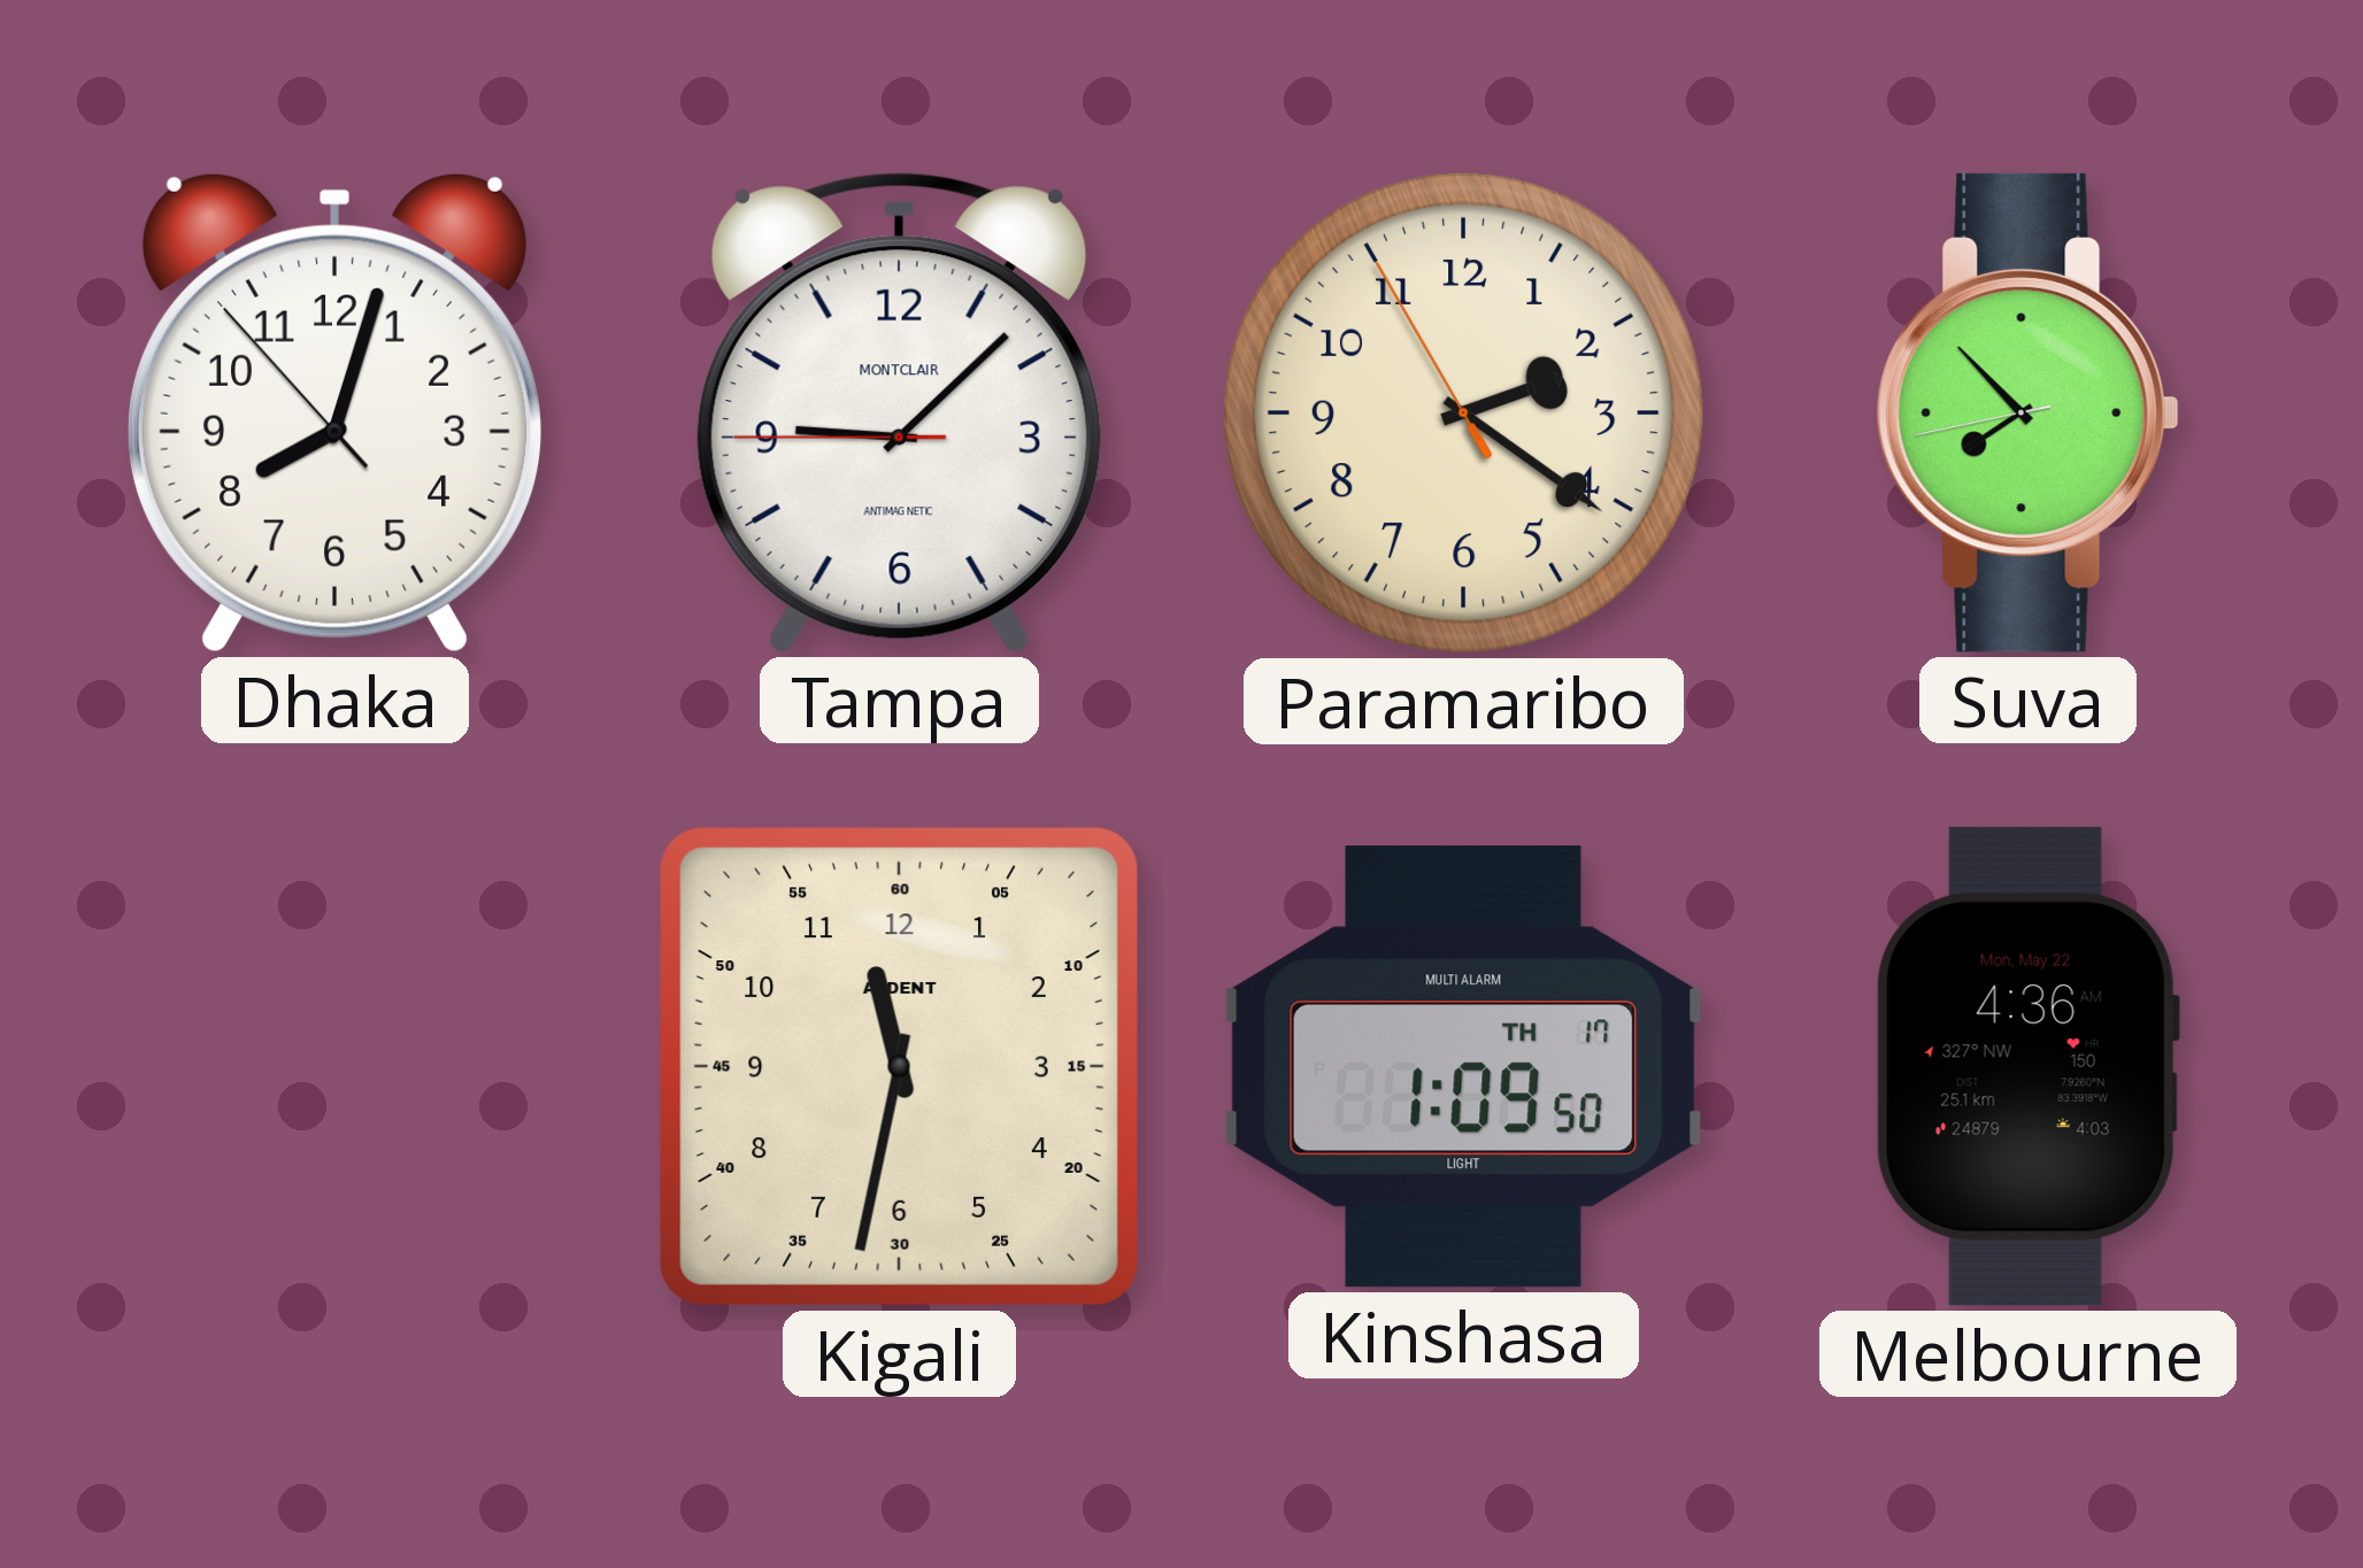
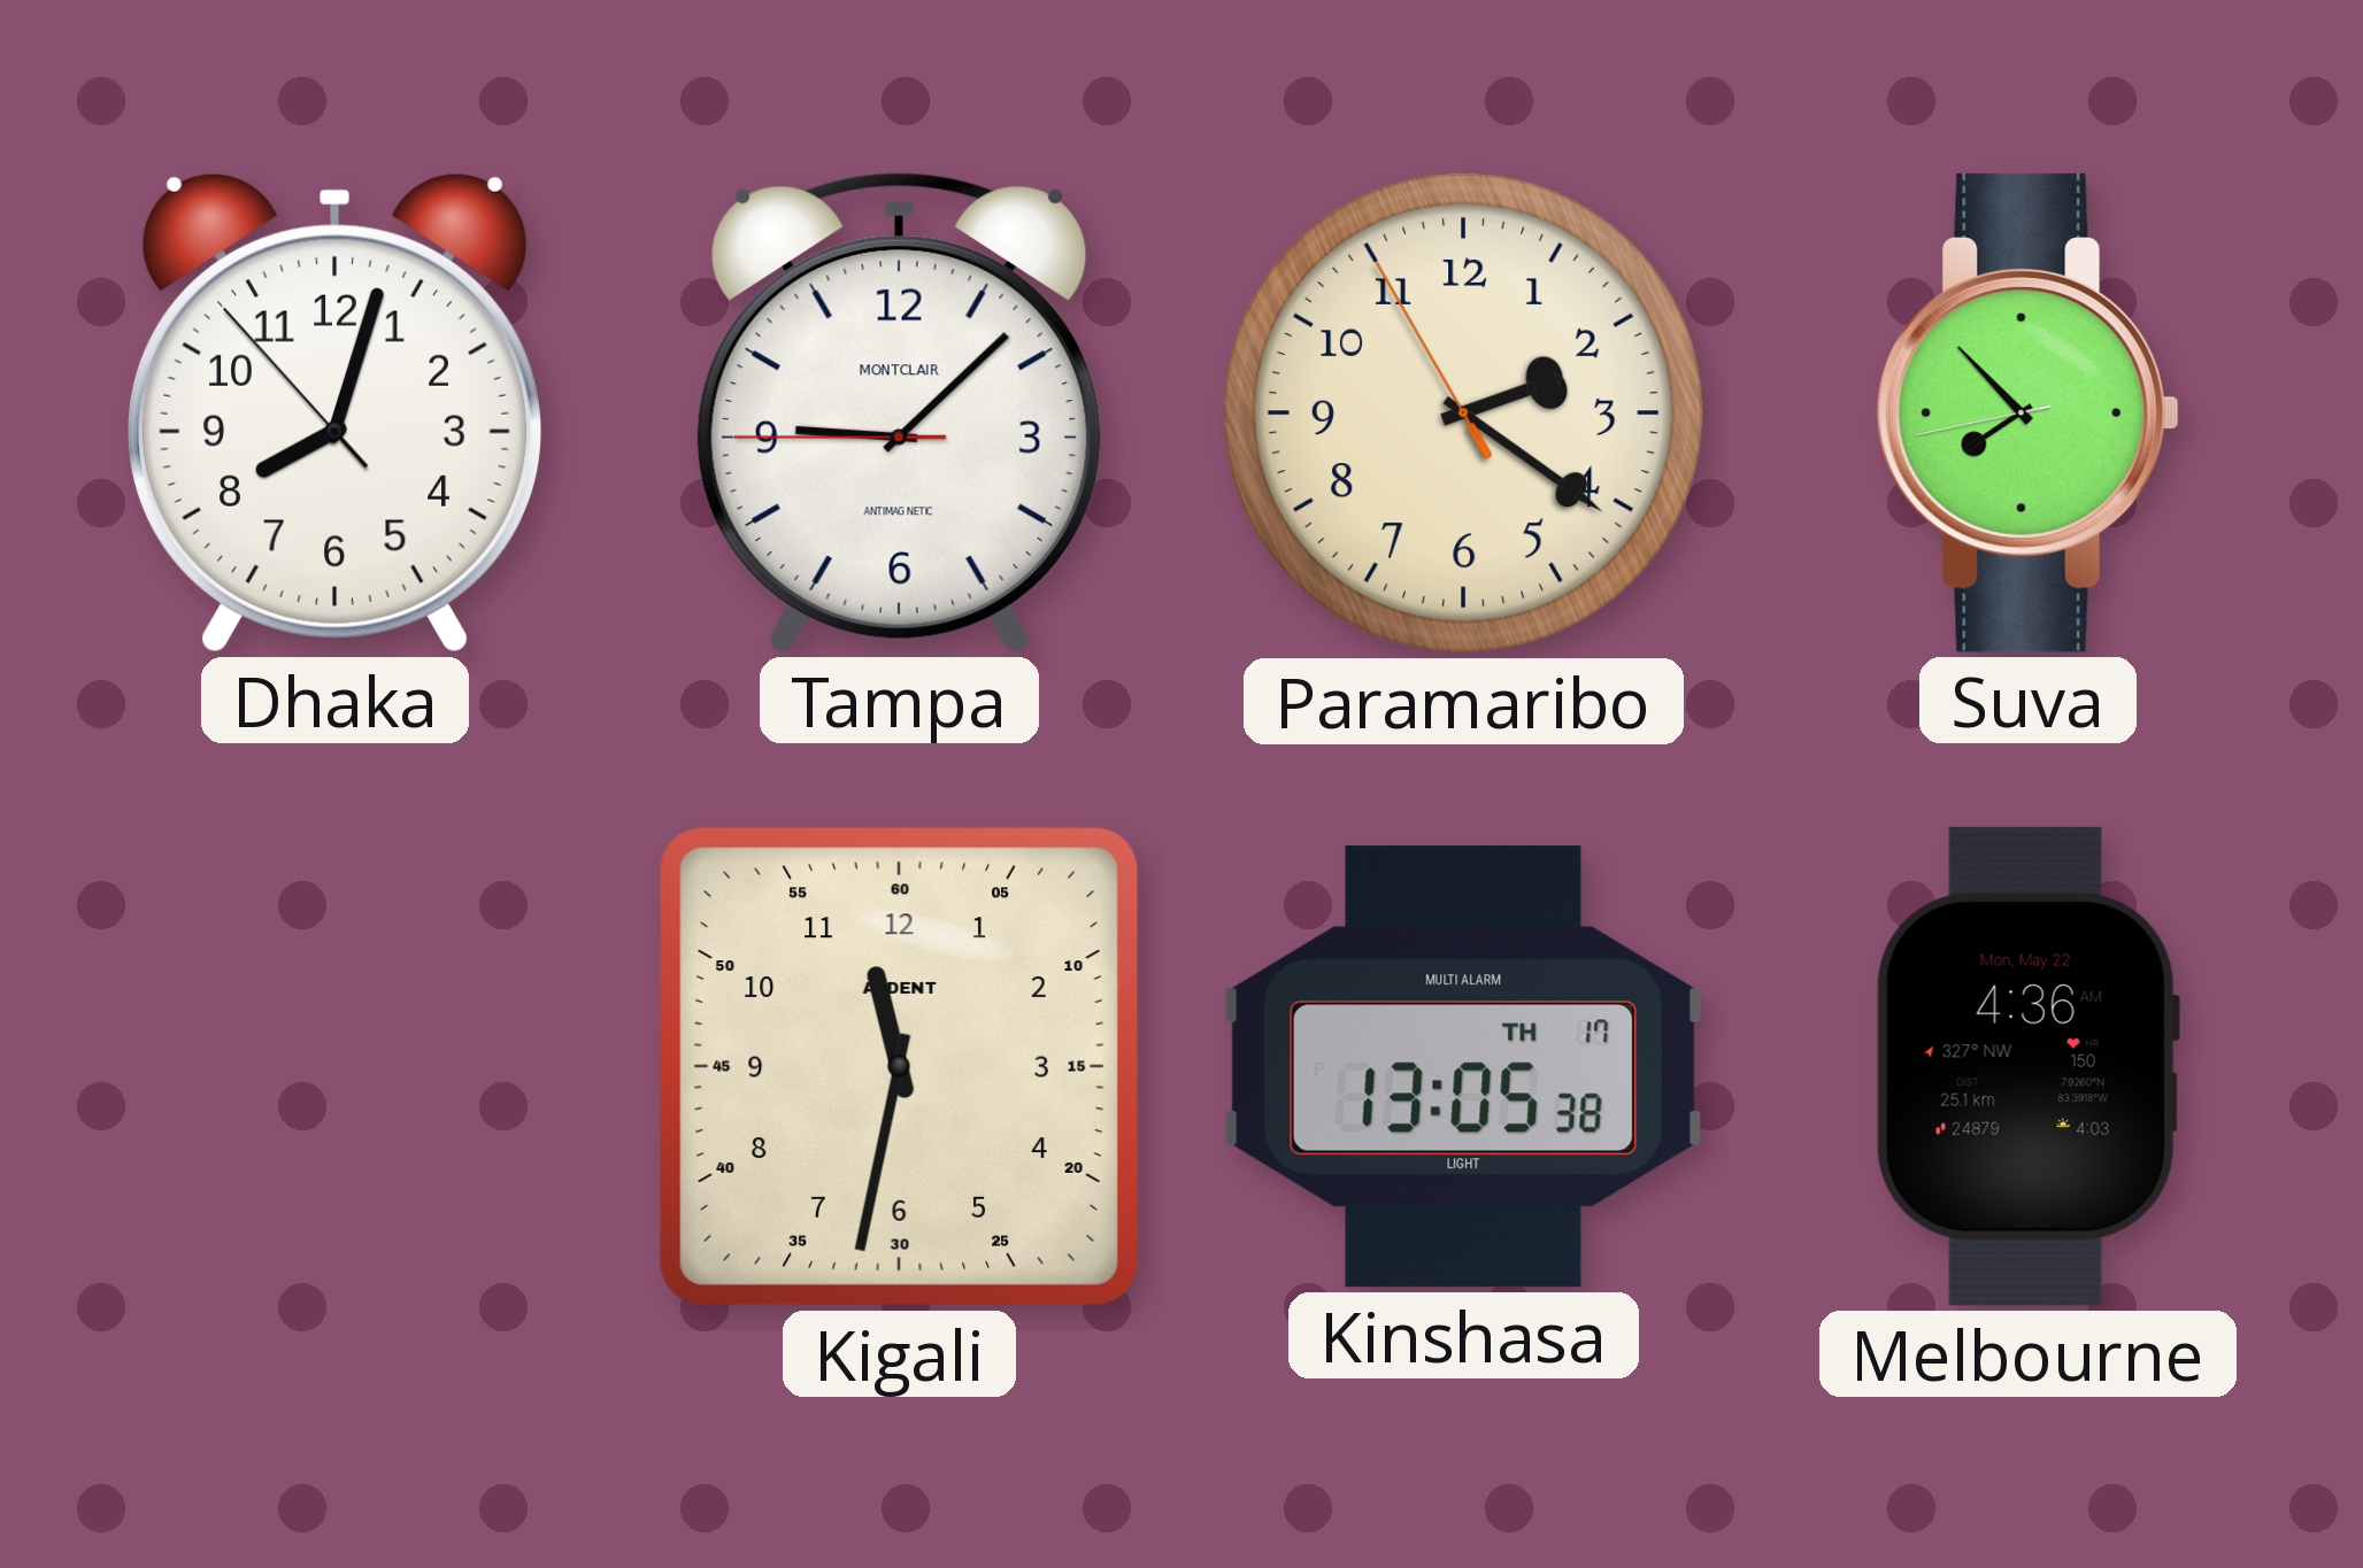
Kinshasa: 1:09 -> 13:05 (1464, 1067)
